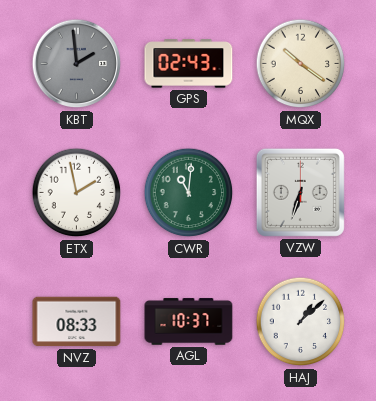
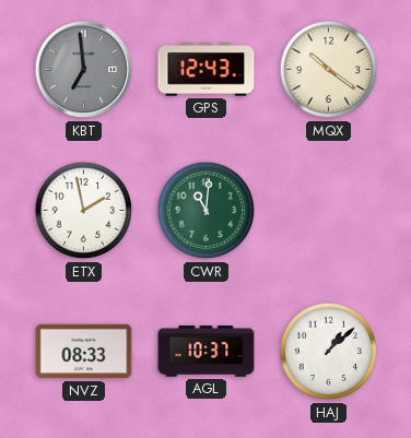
KBT: 1:59 -> 6:59 (84, 70)
GPS: 02:43 -> 12:43 (207, 70)
VZW: 6:33 -> none (300, 192)
